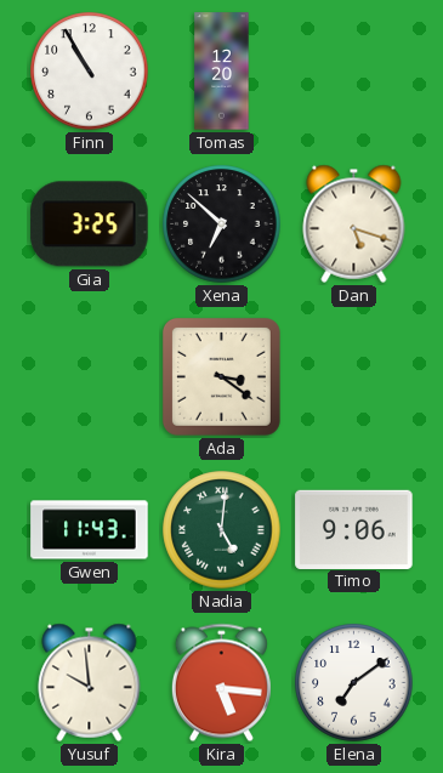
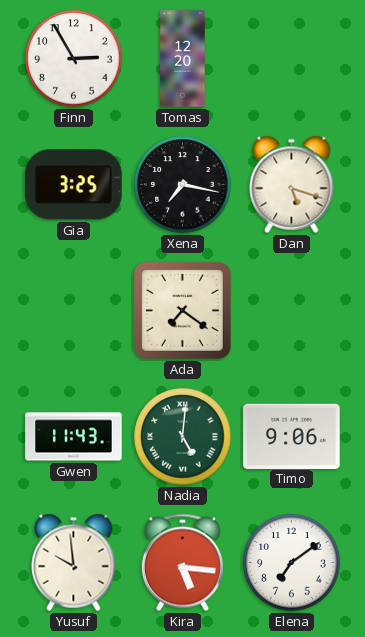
Finn: 10:55 -> 2:55 (74, 59)
Xena: 6:52 -> 7:17 (183, 185)
Ada: 3:21 -> 7:21 (182, 310)
